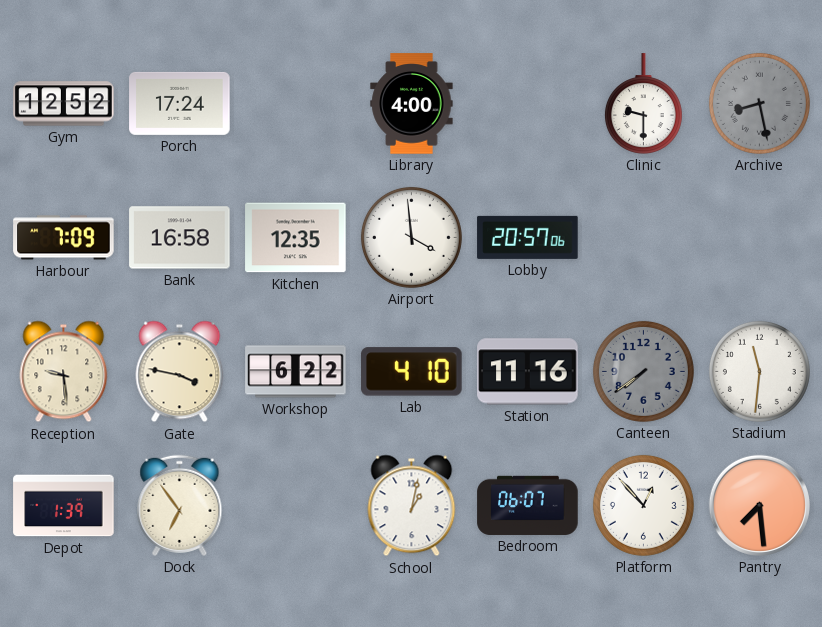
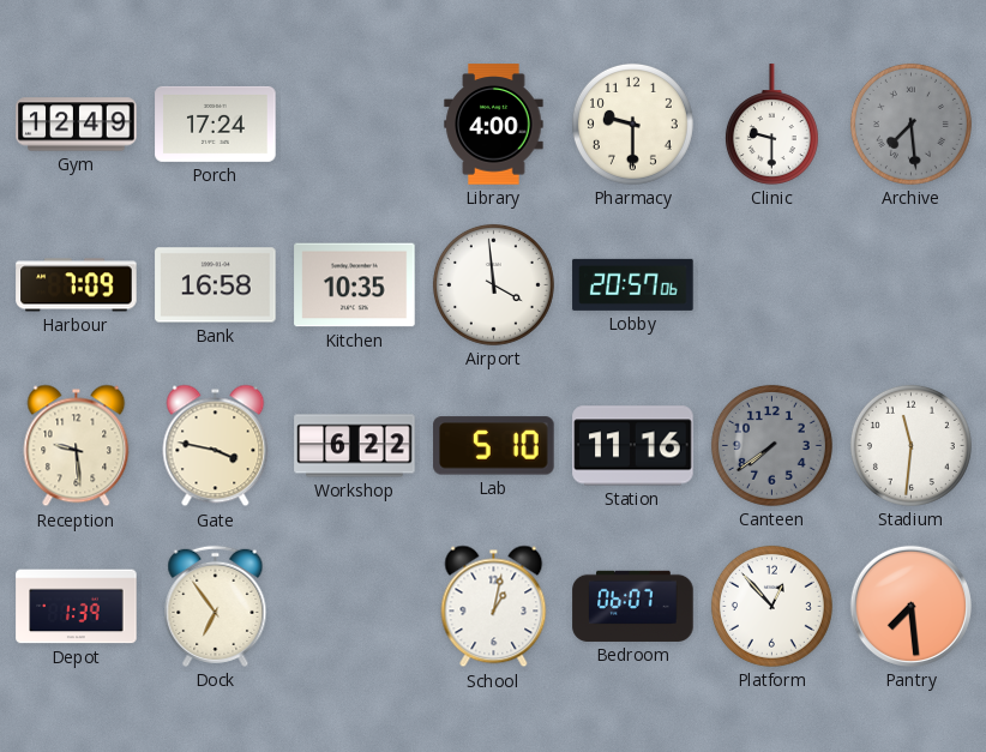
Gym: 12:52 -> 12:49 (77, 125)
Pharmacy: none -> 9:30 (632, 124)
Archive: 8:28 -> 7:29 (910, 124)
Kitchen: 12:35 -> 10:35 (355, 285)
Lab: 4:10 -> 5:10 (494, 446)
